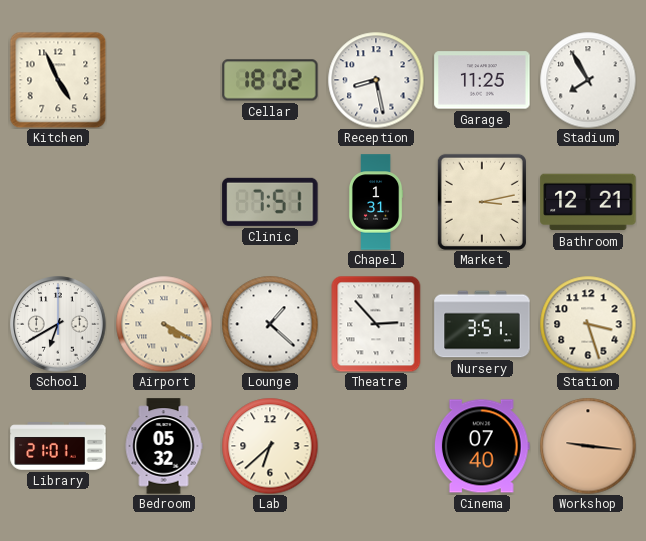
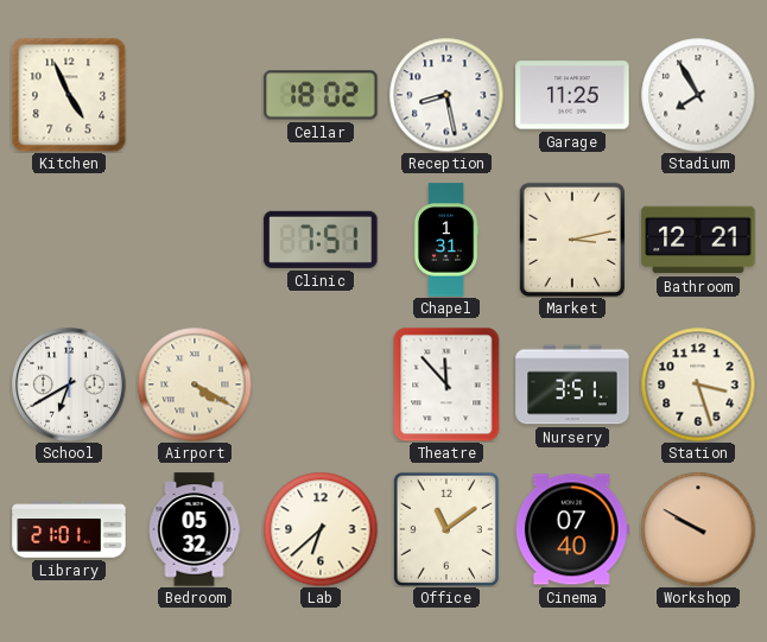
Lounge: 1:22 -> none (270, 324)
Theatre: 2:53 -> 11:53 (446, 384)
Office: none -> 11:09 (446, 529)
Workshop: 9:16 -> 9:50 (698, 529)
